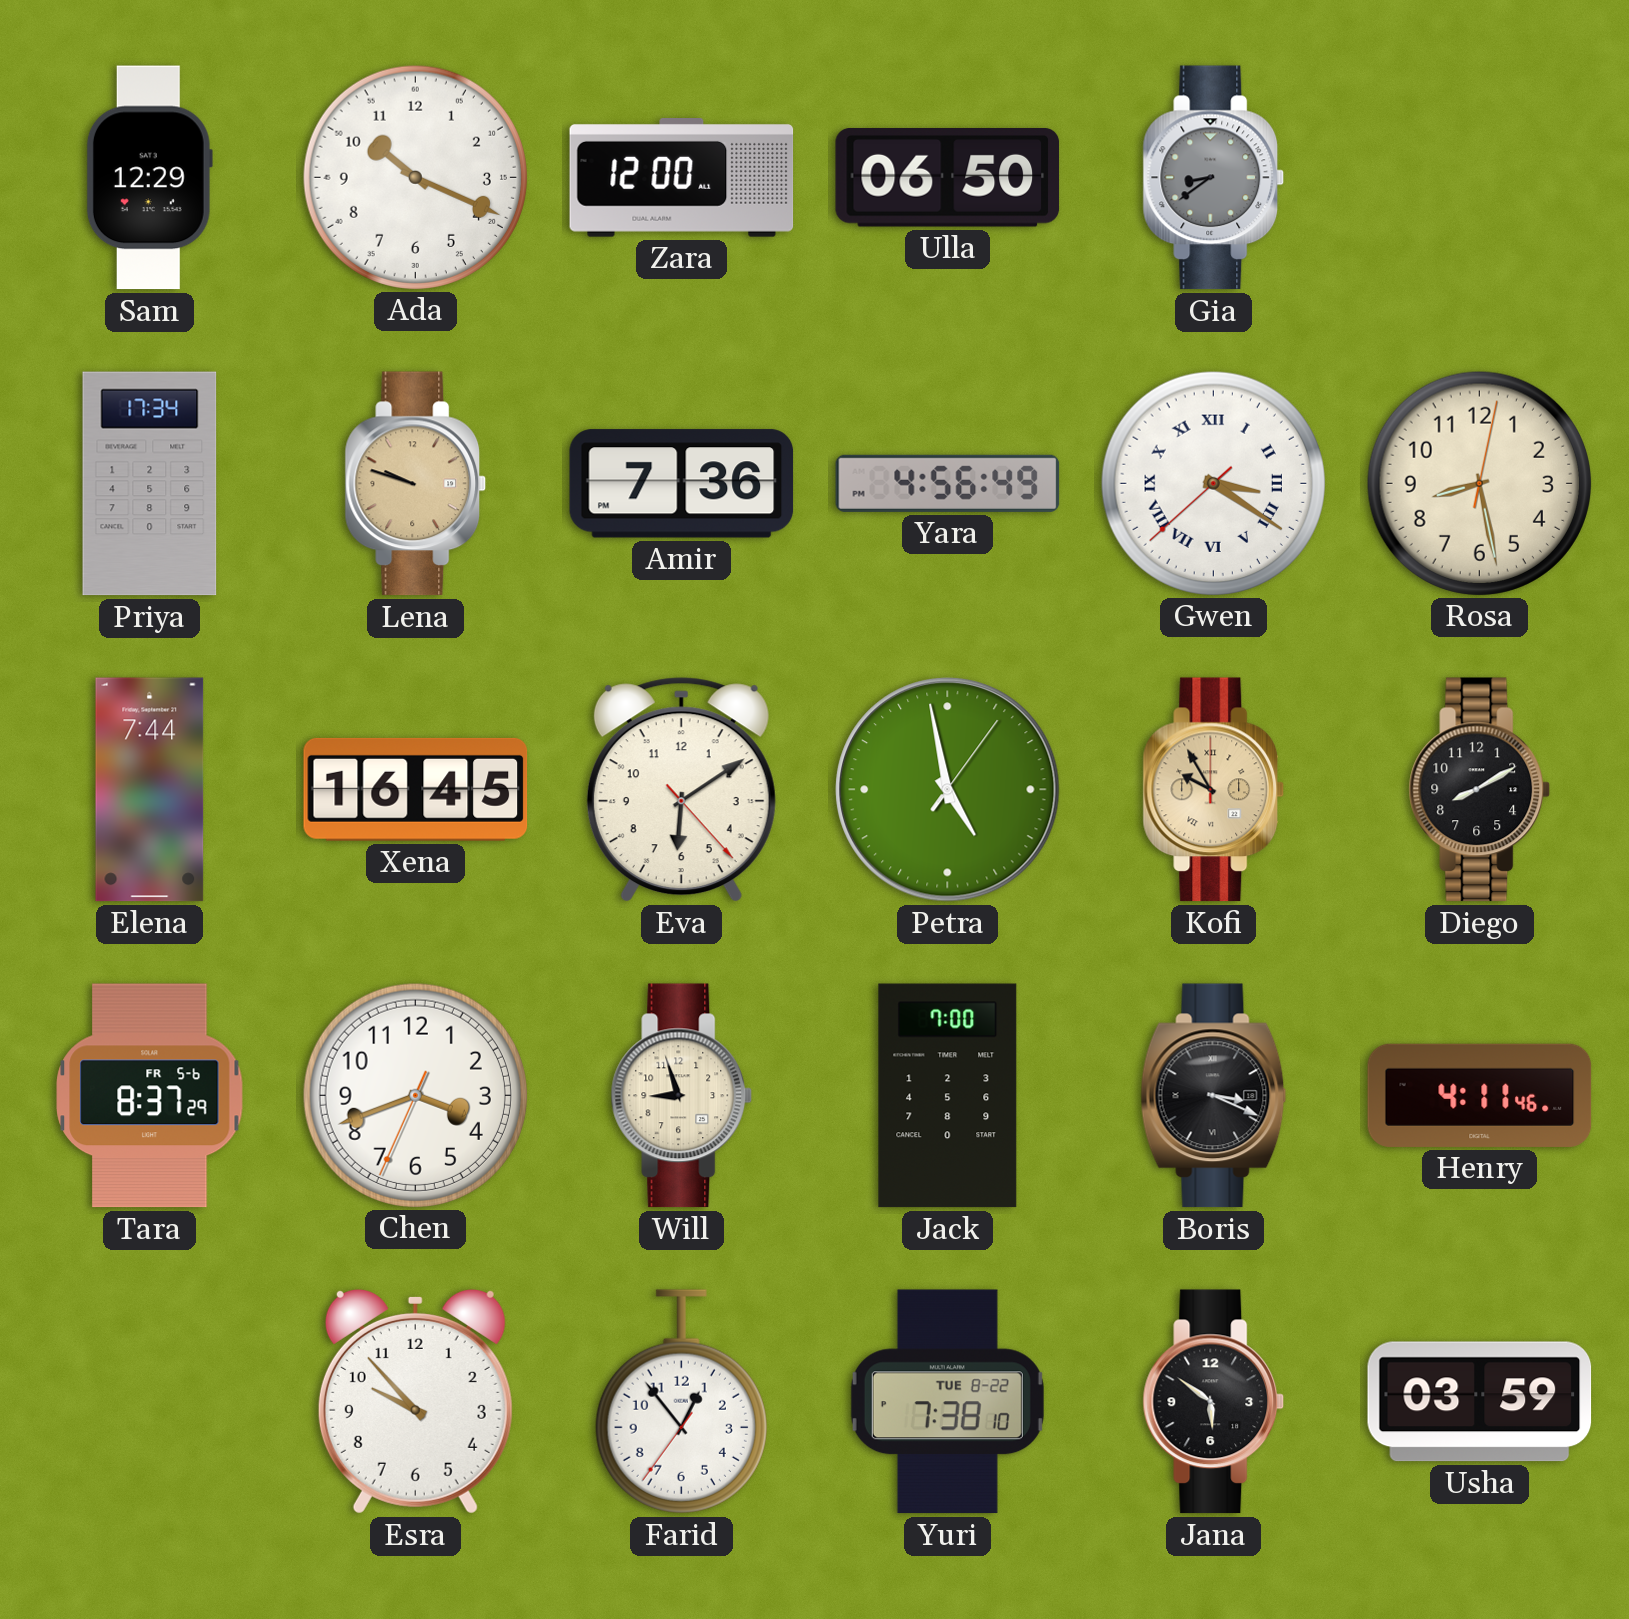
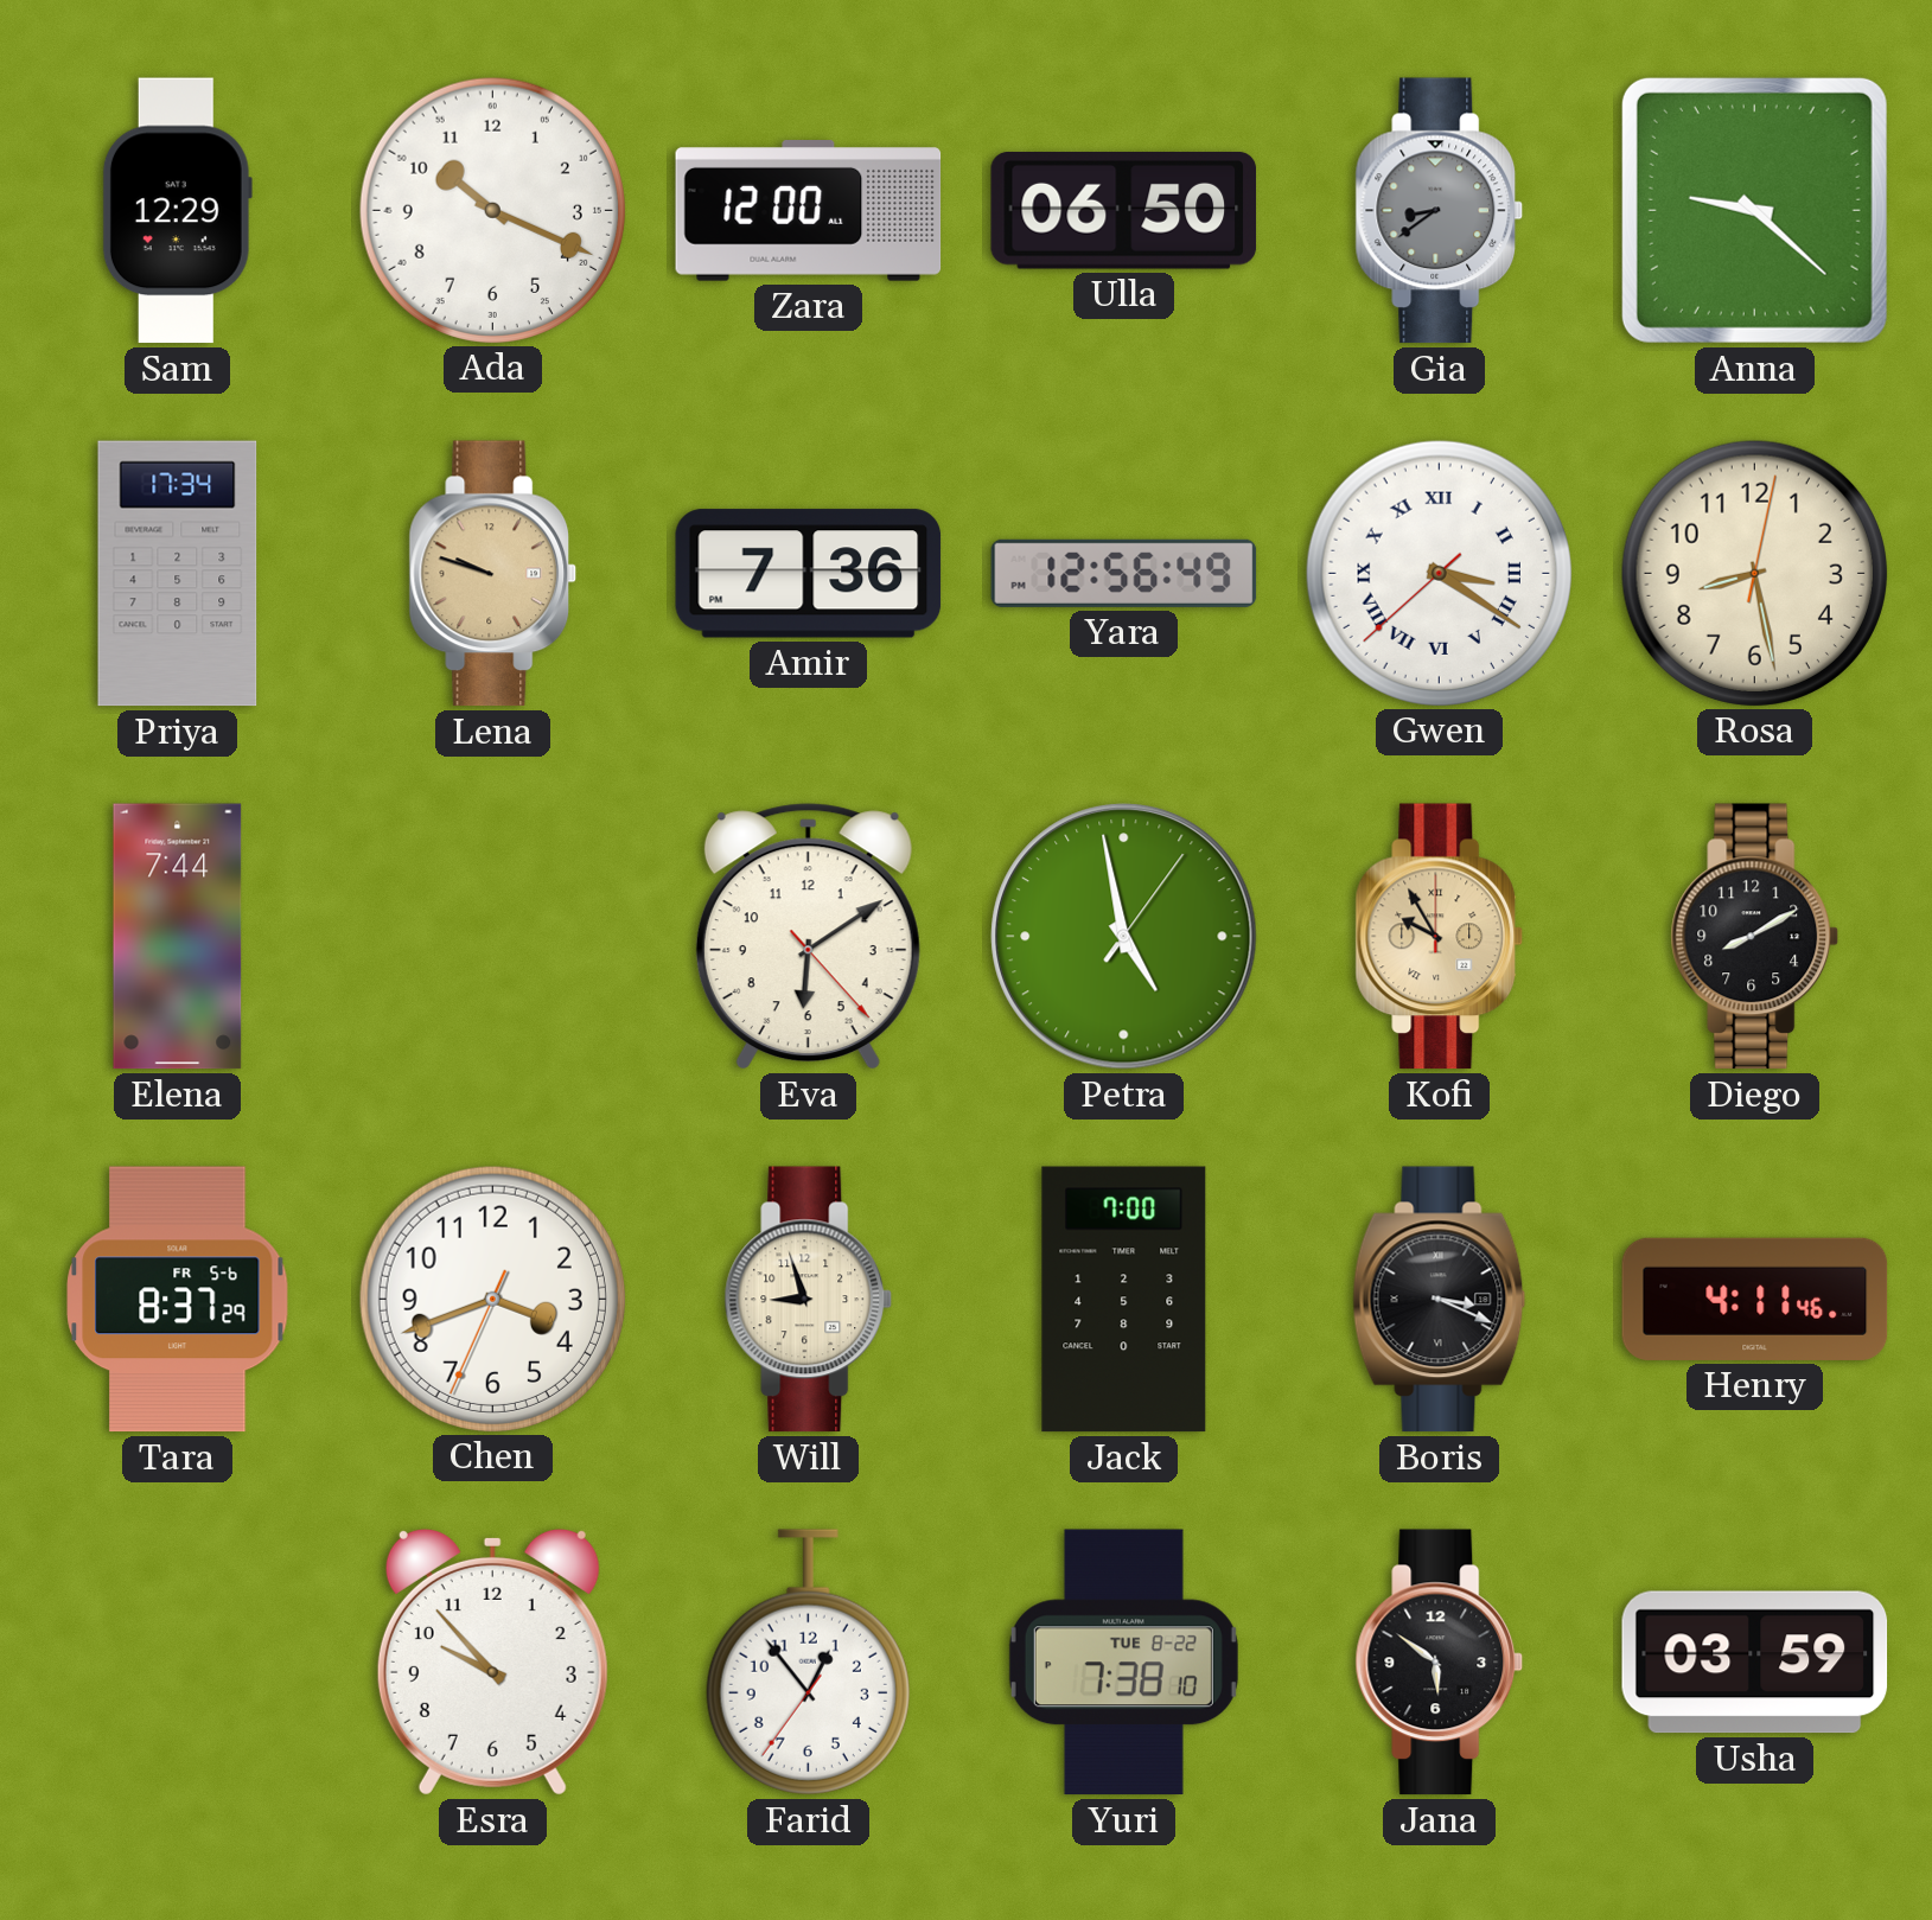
Anna: none -> 9:22 (1754, 210)
Yara: 4:56 -> 12:56 (1124, 573)
Xena: 16:45 -> none (416, 789)
